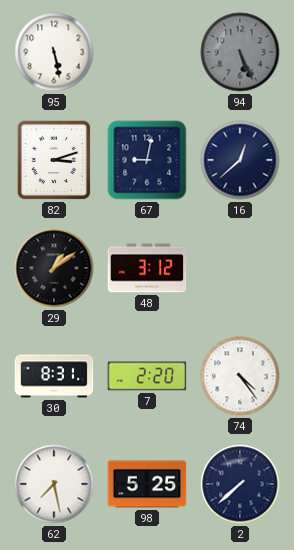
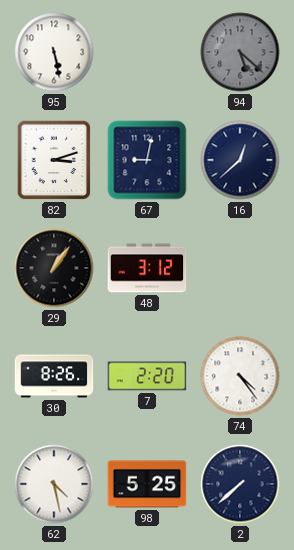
94: 5:26 -> 5:22 (240, 52)
29: 1:09 -> 1:06 (54, 268)
30: 8:31 -> 8:26 (54, 376)
62: 7:28 -> 4:28 (54, 484)
